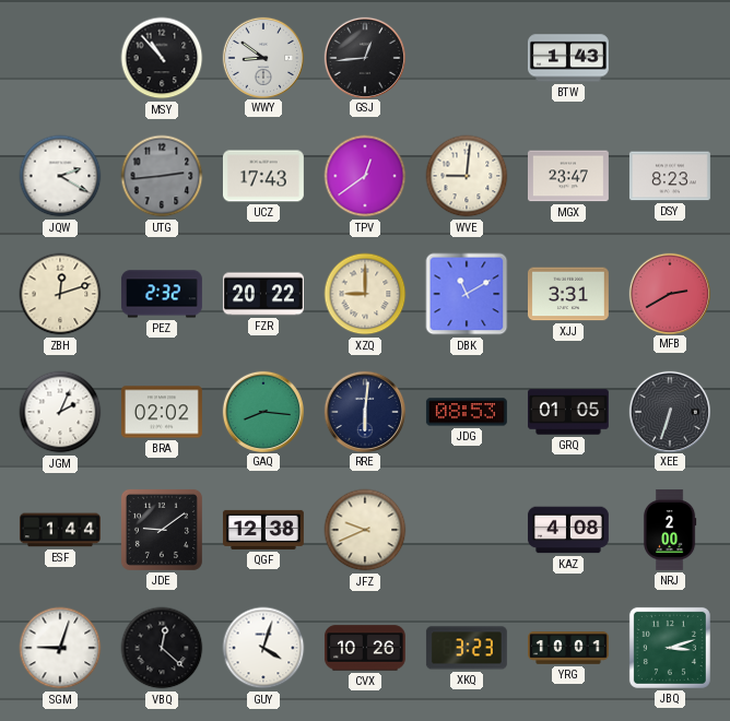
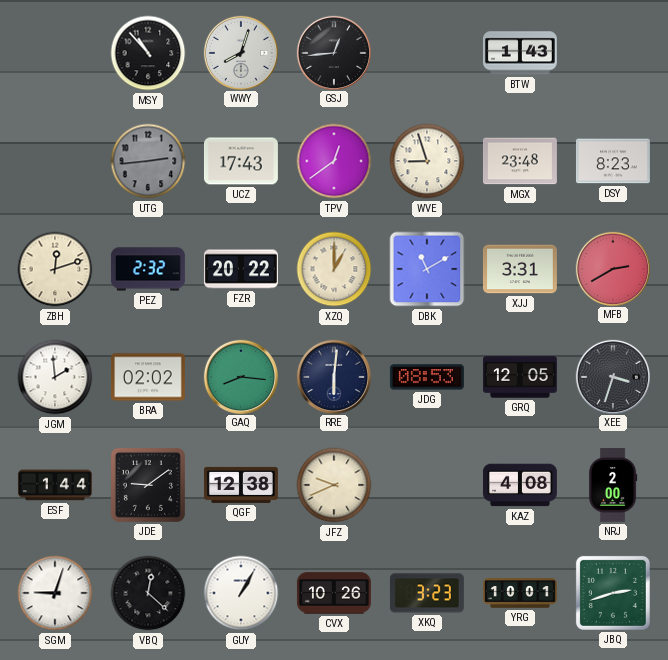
WWY: 8:51 -> 8:03 (240, 52)
JQW: 2:20 -> none (60, 176)
WVE: 9:01 -> 8:57 (427, 161)
MGX: 23:47 -> 23:48 (520, 161)
XZQ: 9:00 -> 1:00 (334, 269)
JGM: 2:04 -> 1:59 (55, 377)
GRQ: 01:05 -> 12:05 (520, 377)
XEE: 6:33 -> 3:33 (612, 376)
GUY: 4:03 -> 1:05 (241, 593)
JBQ: 3:12 -> 2:42 (613, 593)
